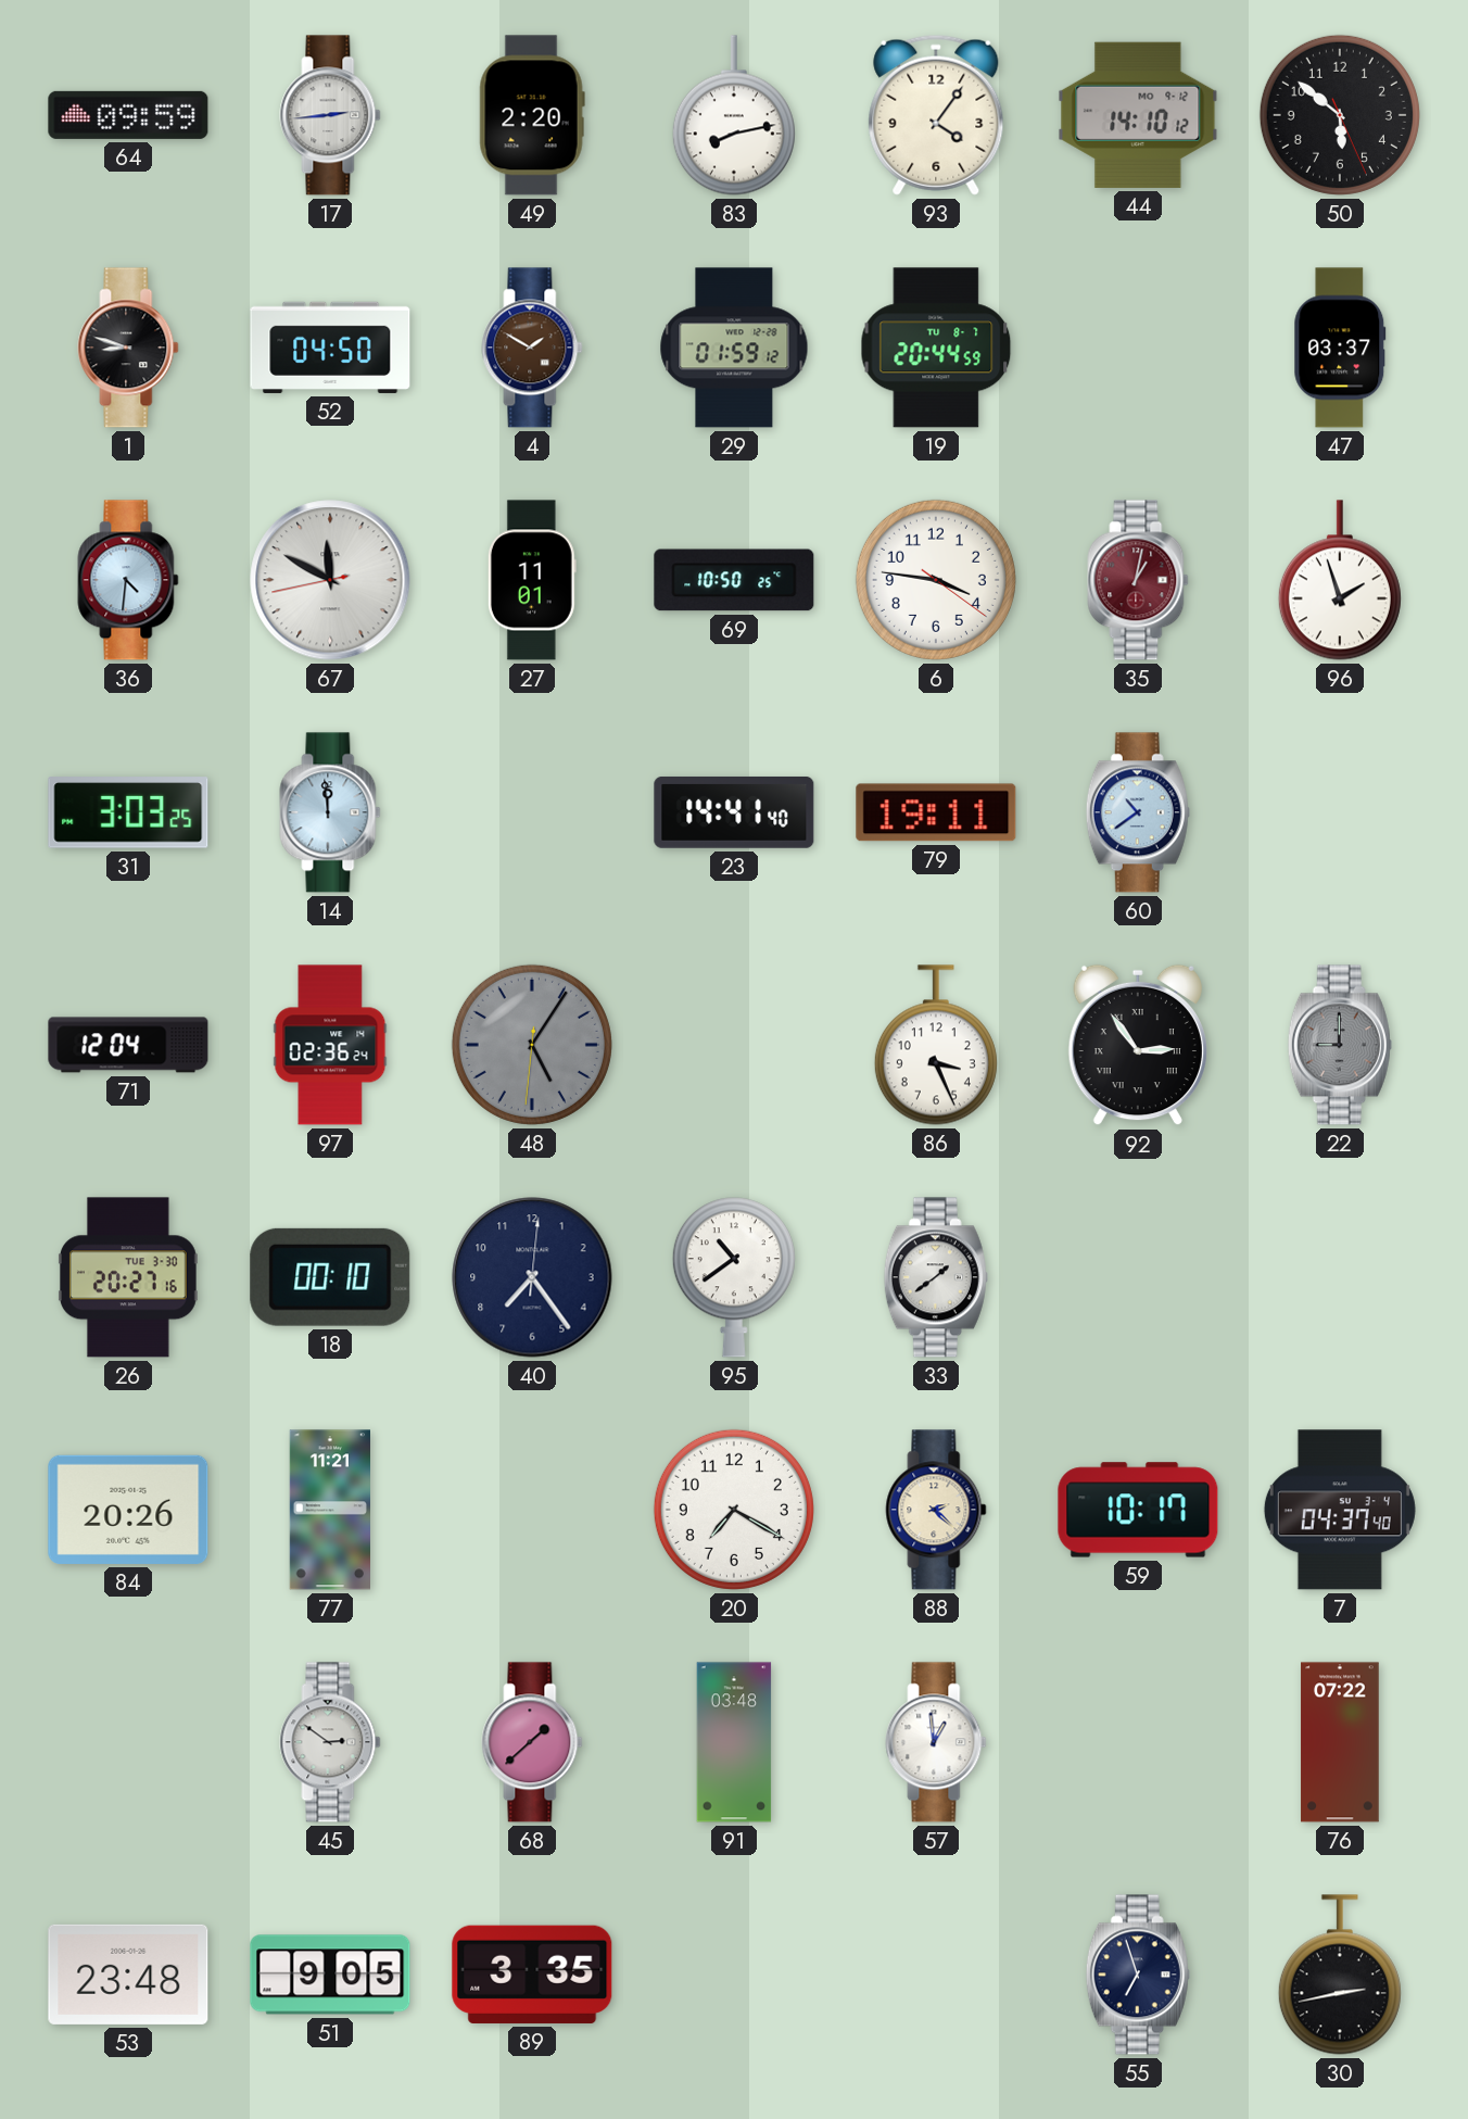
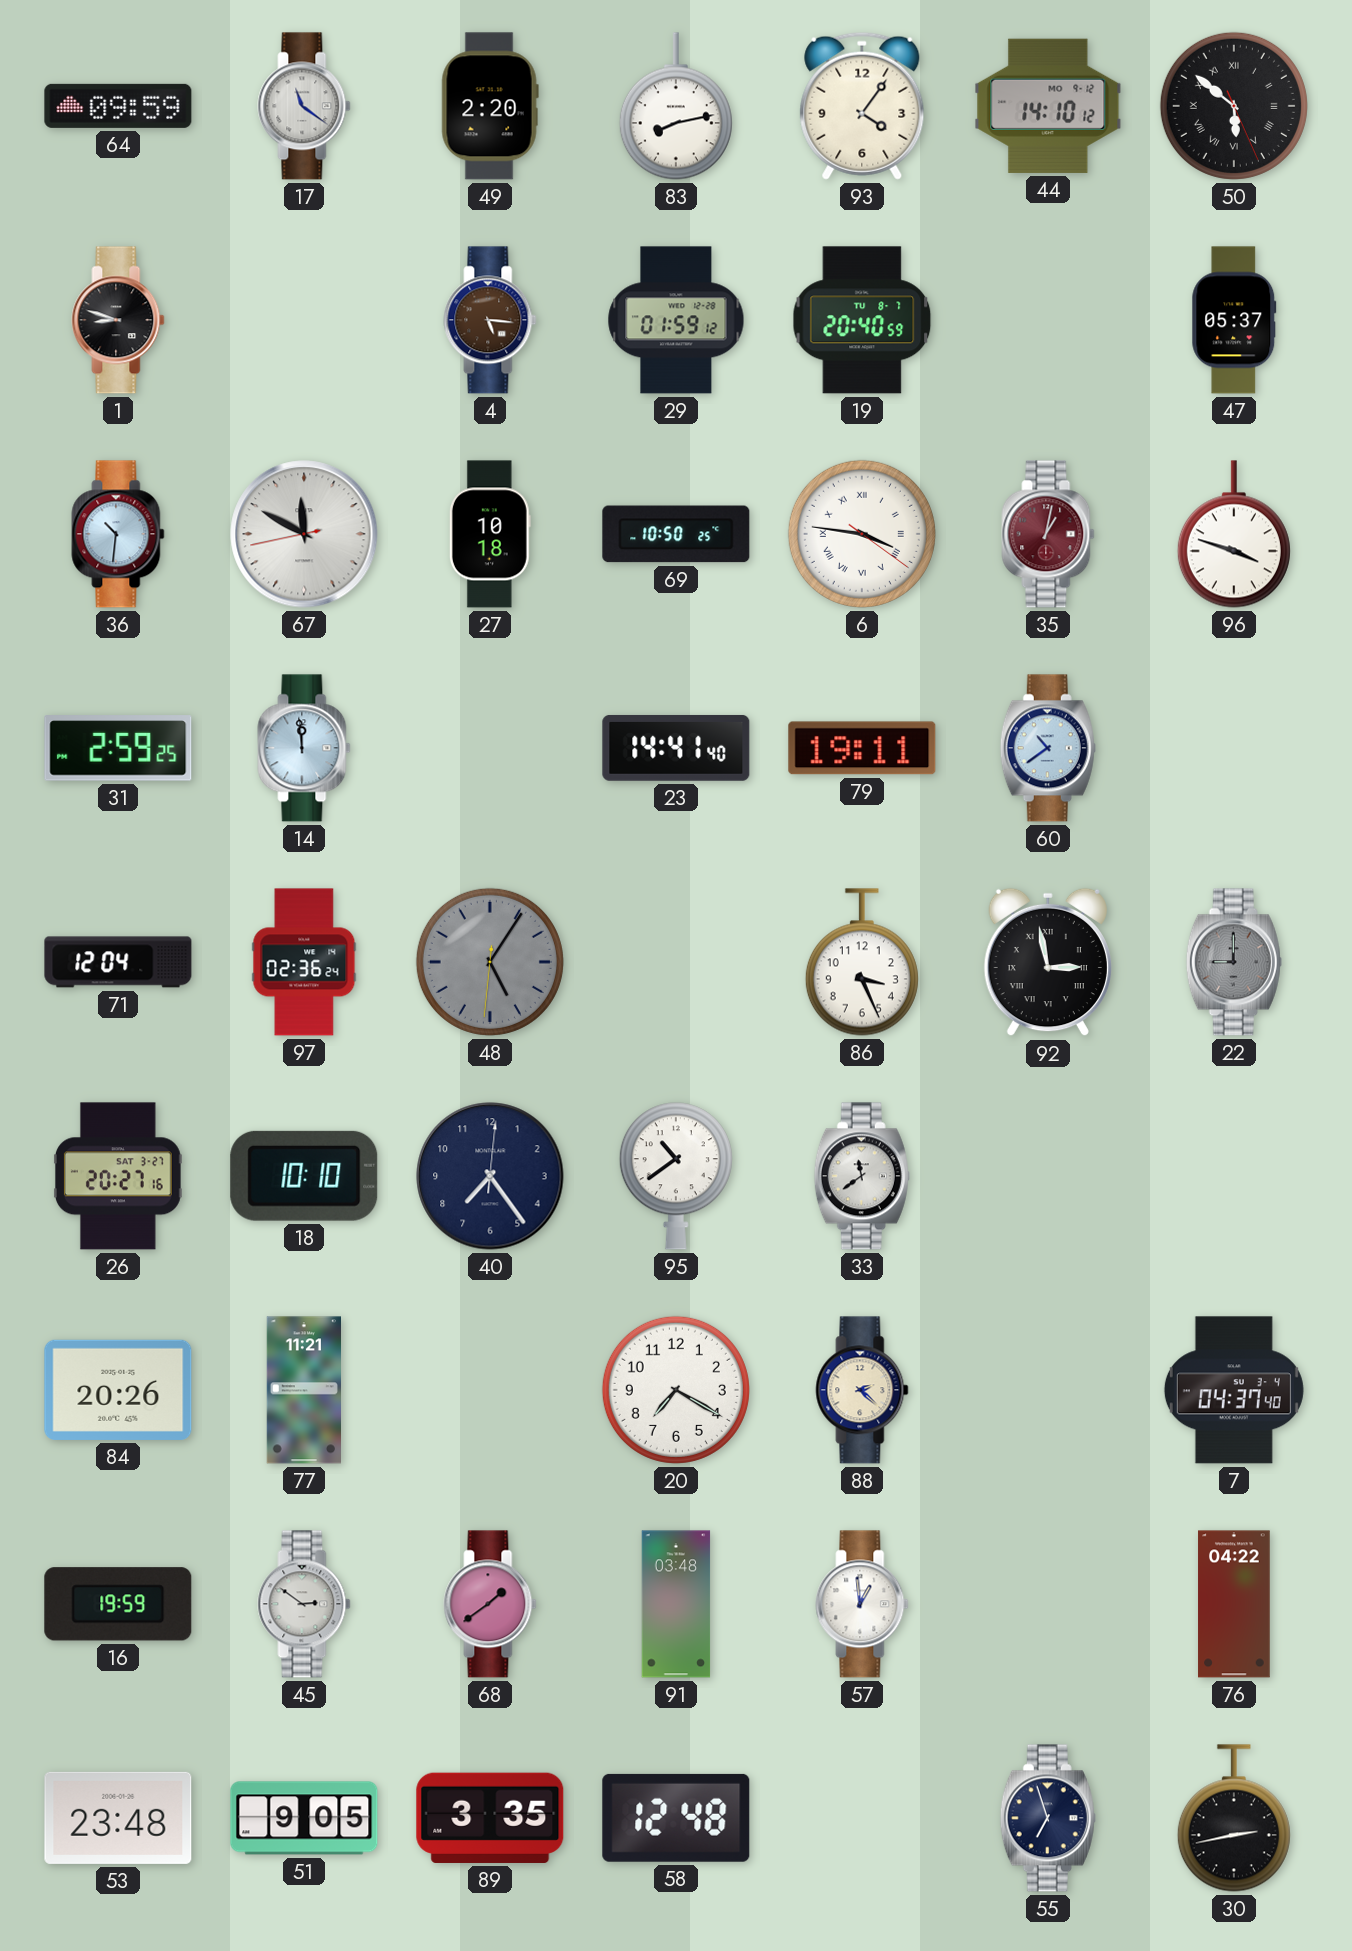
17: 2:44 -> 11:21 (304, 106)
50 numerals: Arabic -> Roman (1234, 106)
52: 04:50 -> none (330, 348)
4: 1:50 -> 5:16 (490, 320)
19: 20:44 -> 20:40 (862, 320)
47: 03:37 -> 05:37 (1234, 320)
36: 4:31 -> 10:31 (118, 534)
27: 11:01 -> 10:18 (490, 534)
6 numerals: Arabic -> Roman (862, 534)
96: 1:57 -> 3:48 (1234, 534)
31: 3:03 -> 2:59 (118, 748)
92: 2:54 -> 2:58 (1048, 962)
26 date: TUE 3-30 -> SAT 3-27 (118, 1176)
18: 00:10 -> 10:10 (304, 1176)
33: 1:39 -> 11:39 (862, 1176)
59: 10:17 -> none (1138, 1510)
16: none -> 19:59 (118, 1604)
68: 1:38 -> 1:39 (490, 1604)
76: 07:22 -> 04:22 (1234, 1604)
58: none -> 12:48 (676, 1818)
